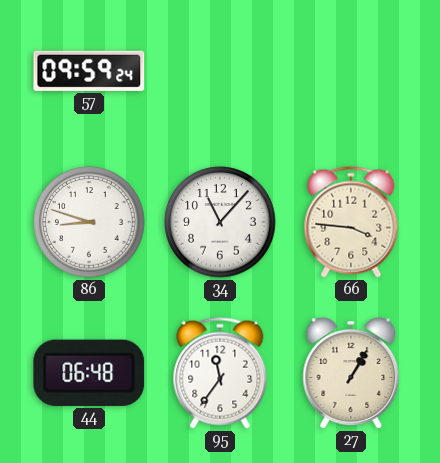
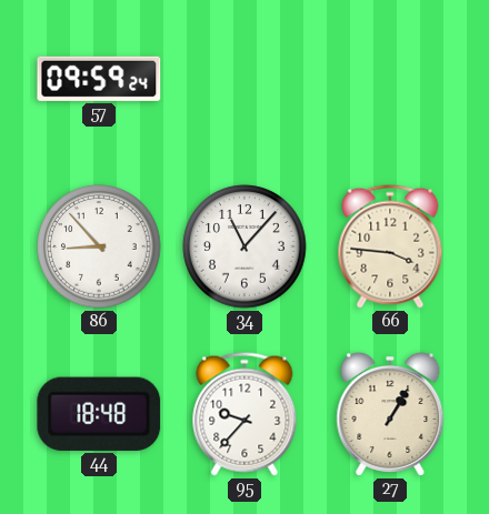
86: 8:48 -> 8:53 (99, 246)
44: 06:48 -> 18:48 (99, 414)
95: 11:36 -> 9:37 (244, 414)
